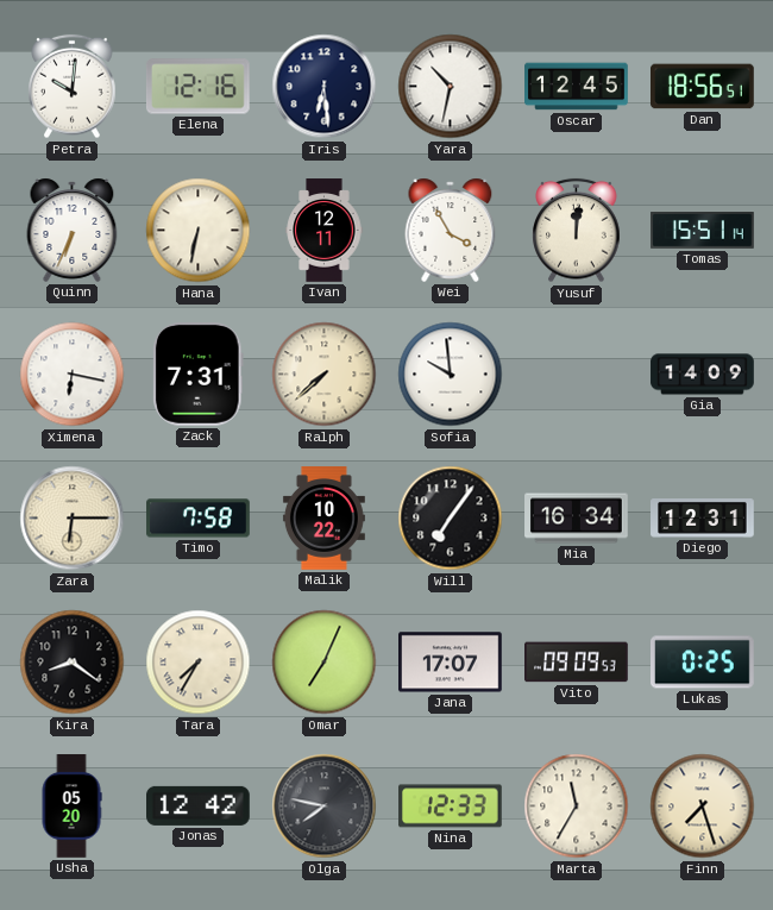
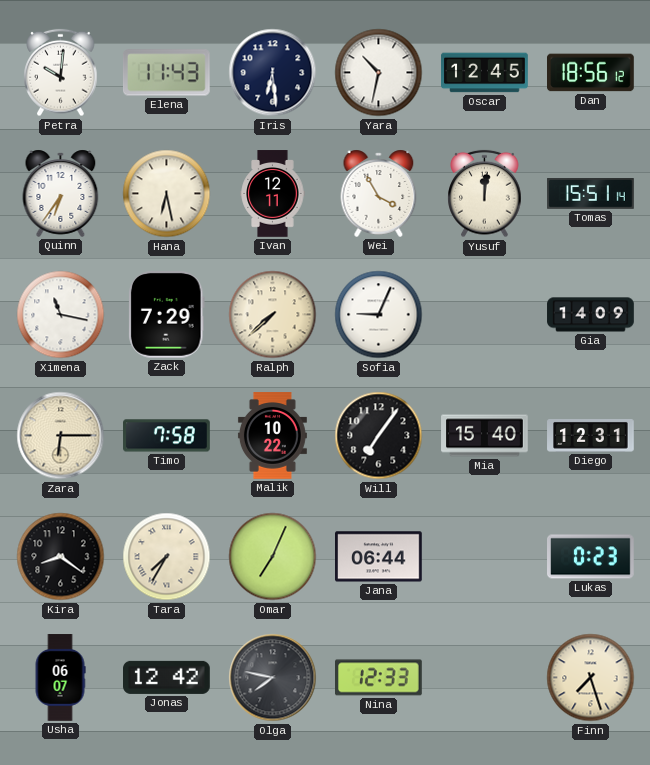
Elena: 12:16 -> 11:43 (166, 73)
Dan: 18:56:51 -> 18:56:12 (591, 73)
Quinn: 6:34 -> 6:36 (61, 193)
Hana: 6:32 -> 6:28 (167, 194)
Ximena: 6:17 -> 11:17 (61, 315)
Zack: 7:31 -> 7:29 (166, 315)
Sofia: 9:59 -> 9:04 (379, 315)
Mia: 16:34 -> 15:40 (485, 436)
Jana: 17:07 -> 06:44 (379, 557)
Vito: 09:09 -> none (577, 663)
Lukas: 0:25 -> 0:23 (591, 557)
Usha: 05:20 -> 06:07 (60, 678)
Marta: 11:35 -> none (577, 807)
